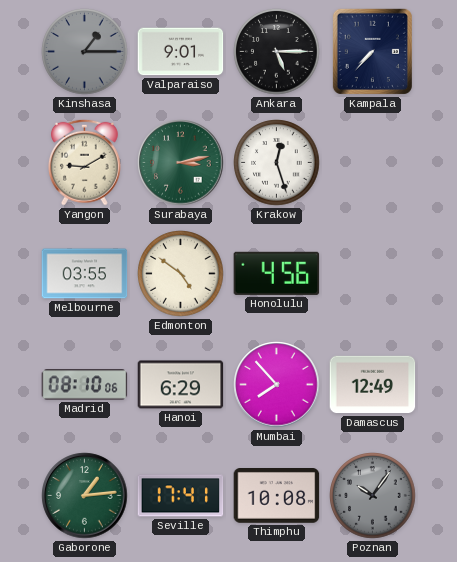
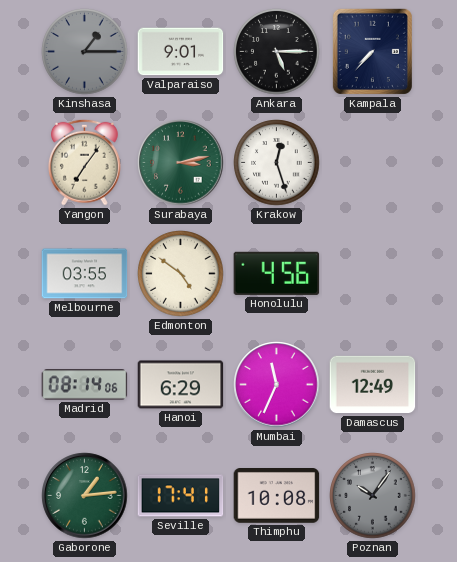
Yangon: 9:10 -> 7:06 (84, 162)
Madrid: 08:10 -> 08:14 (85, 385)
Mumbai: 7:53 -> 11:34 (277, 385)
